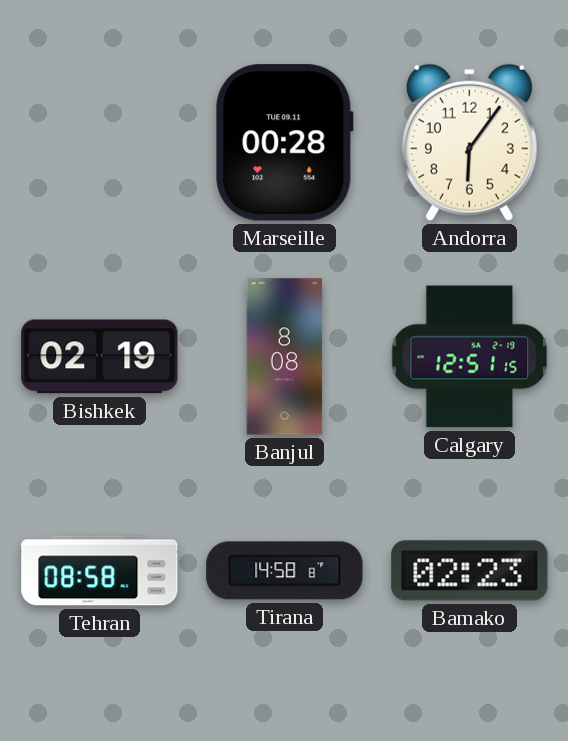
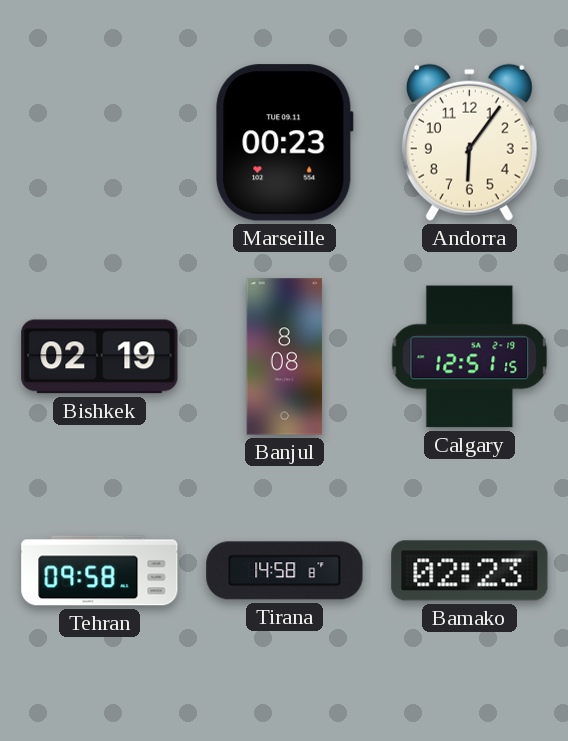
Marseille: 00:28 -> 00:23 (285, 143)
Tehran: 08:58 -> 09:58 (100, 571)
